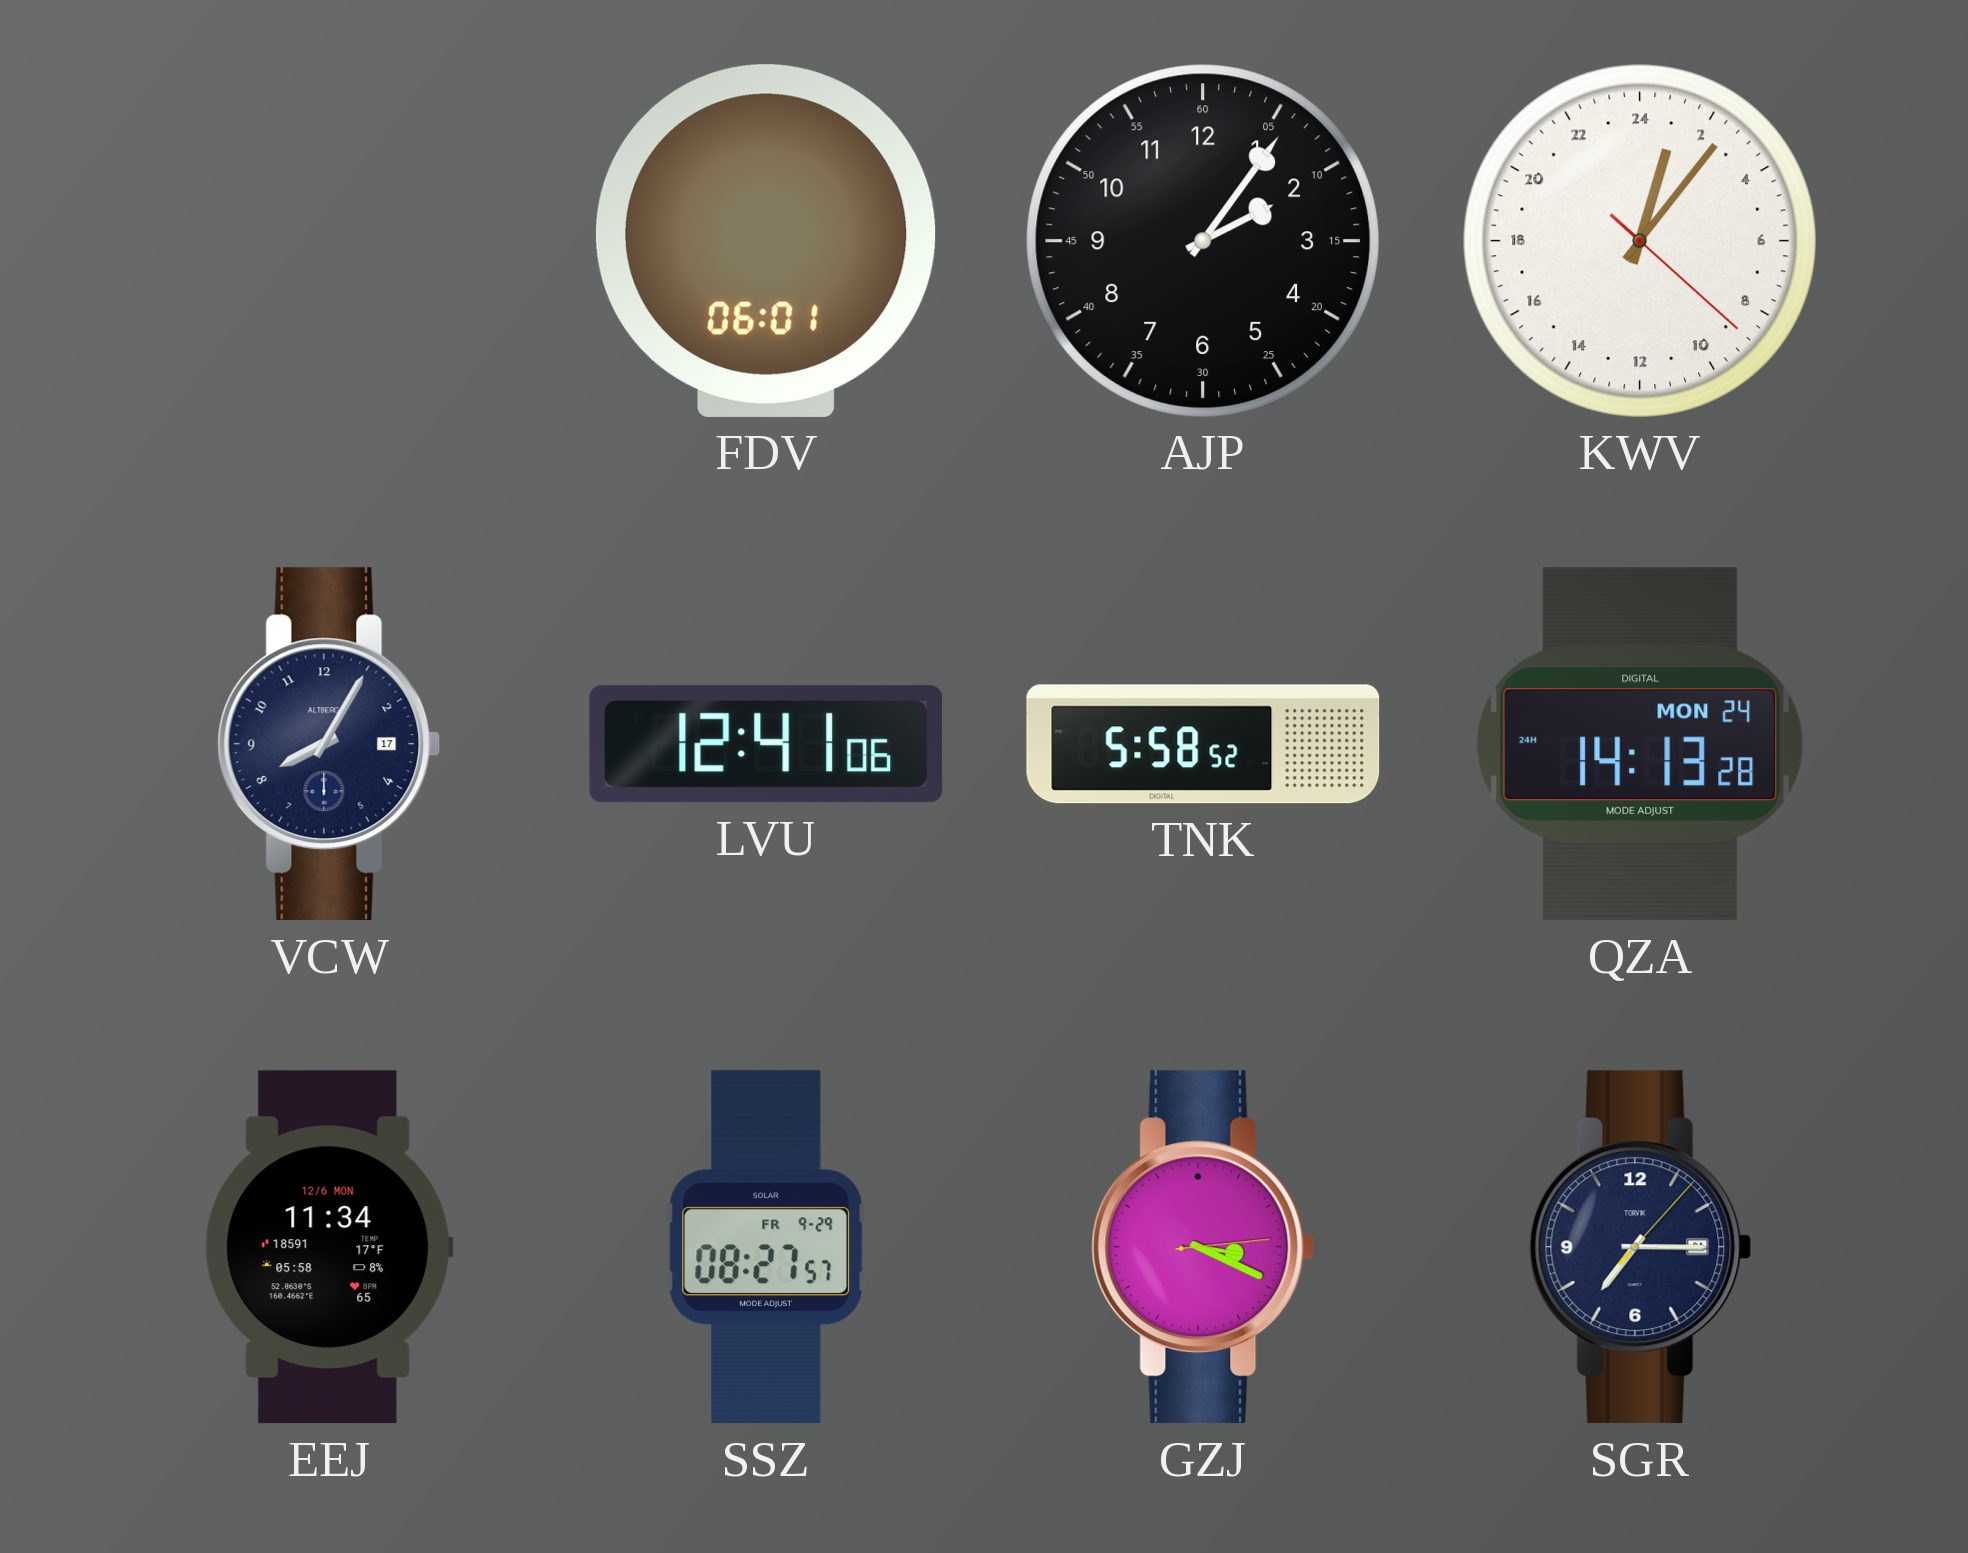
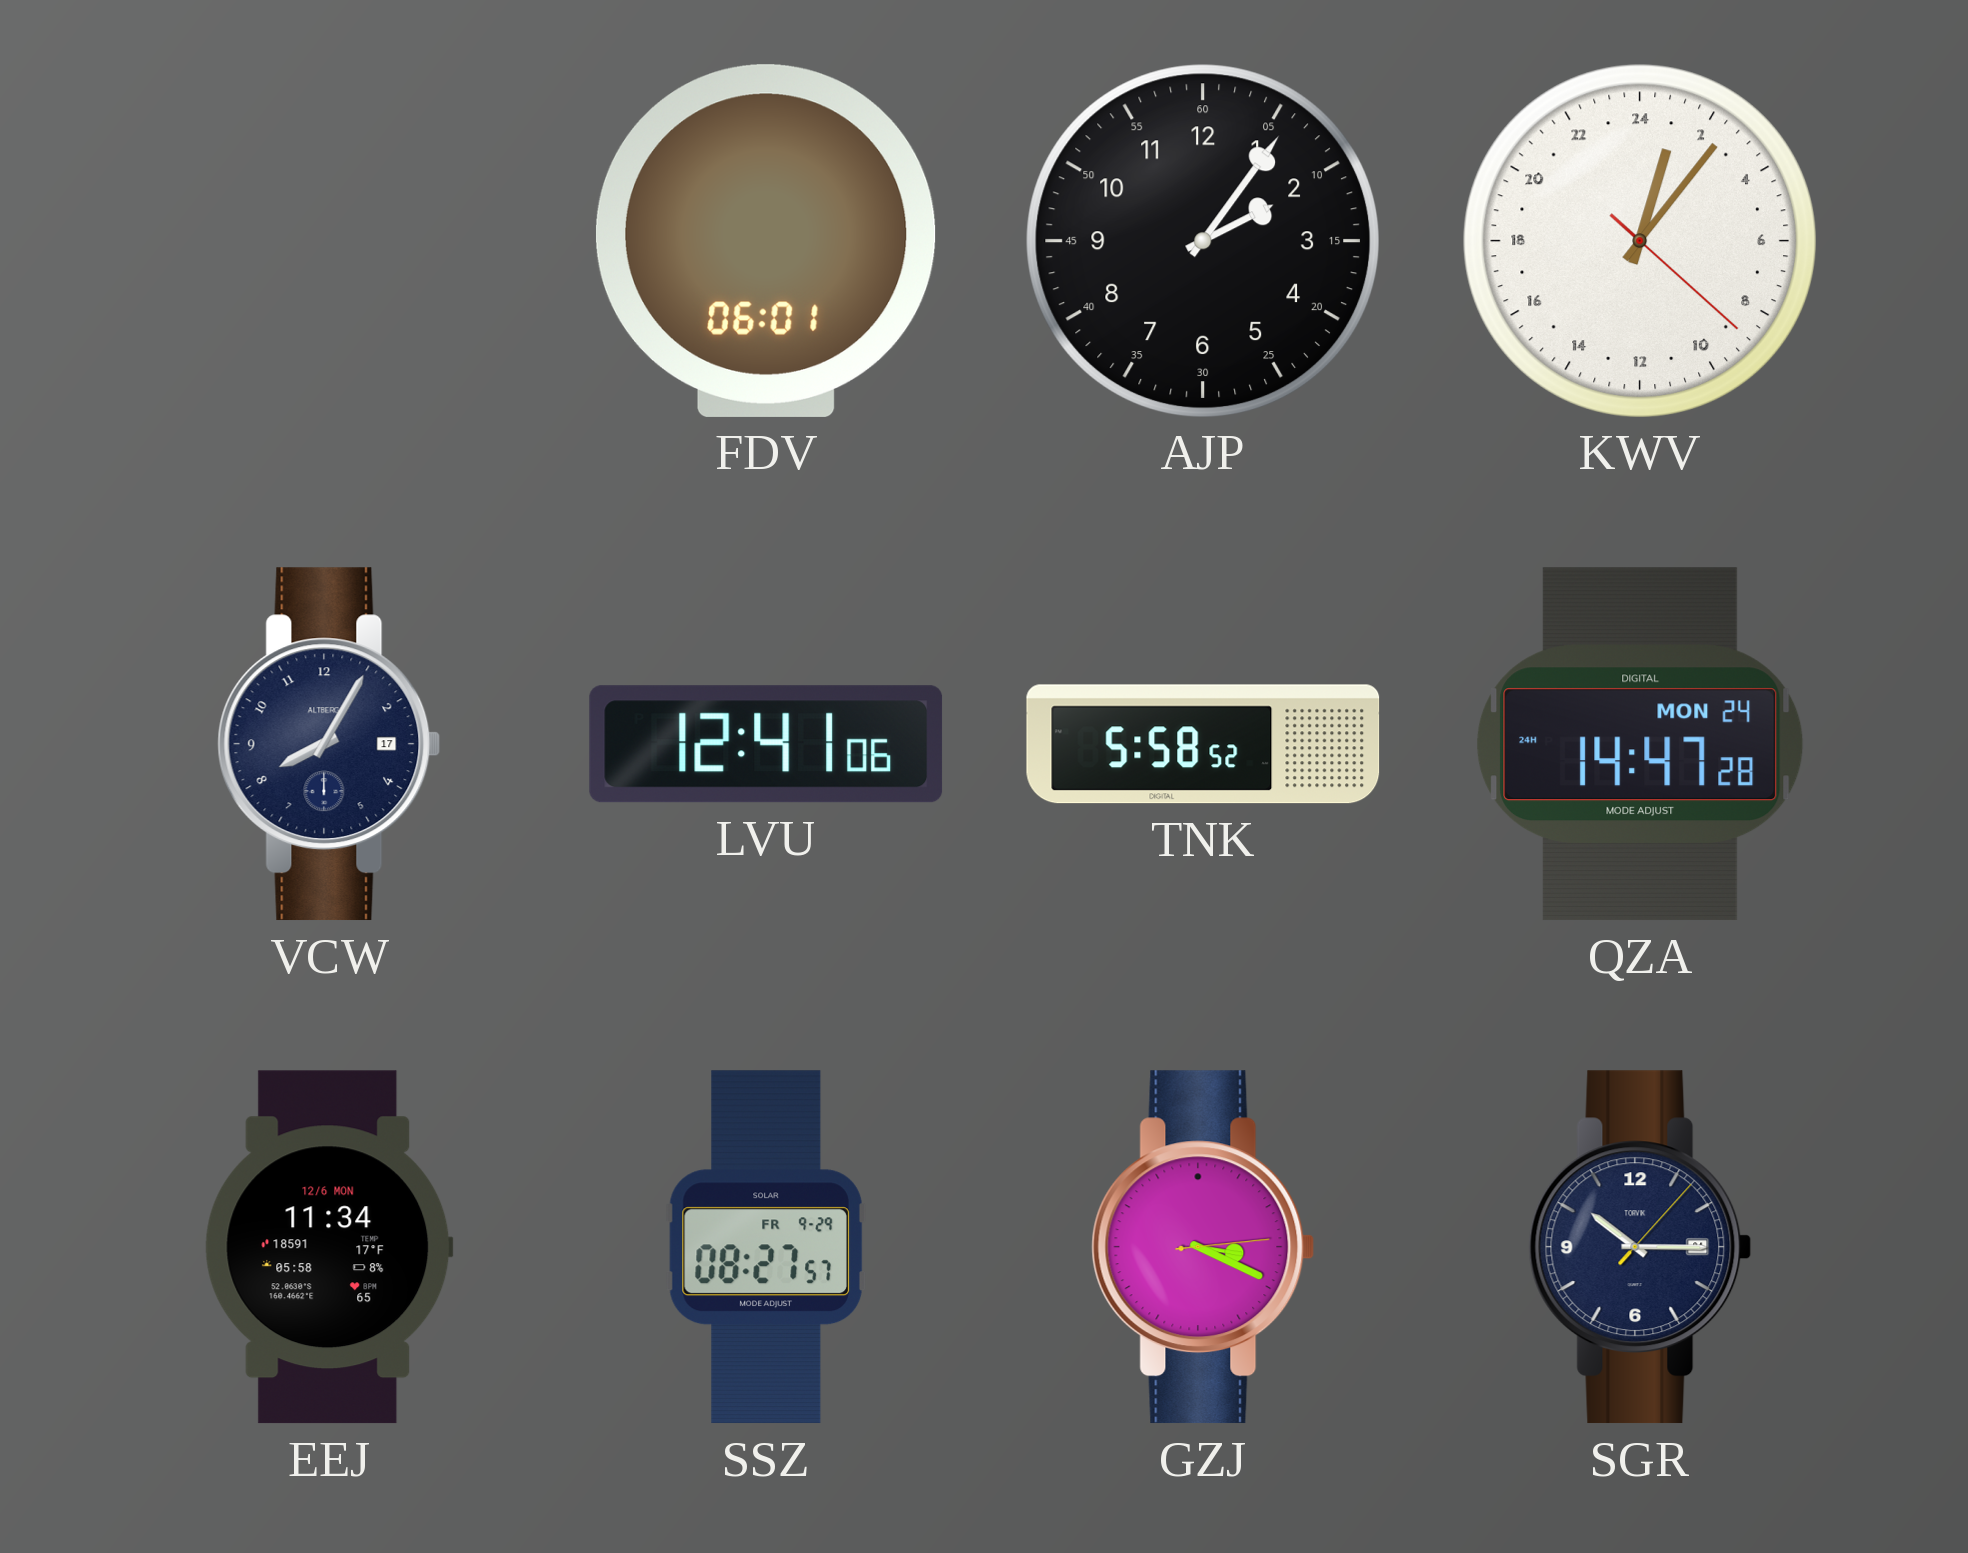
QZA: 14:13 -> 14:47 (1640, 744)
SGR: 7:15 -> 10:15 (1640, 1247)
